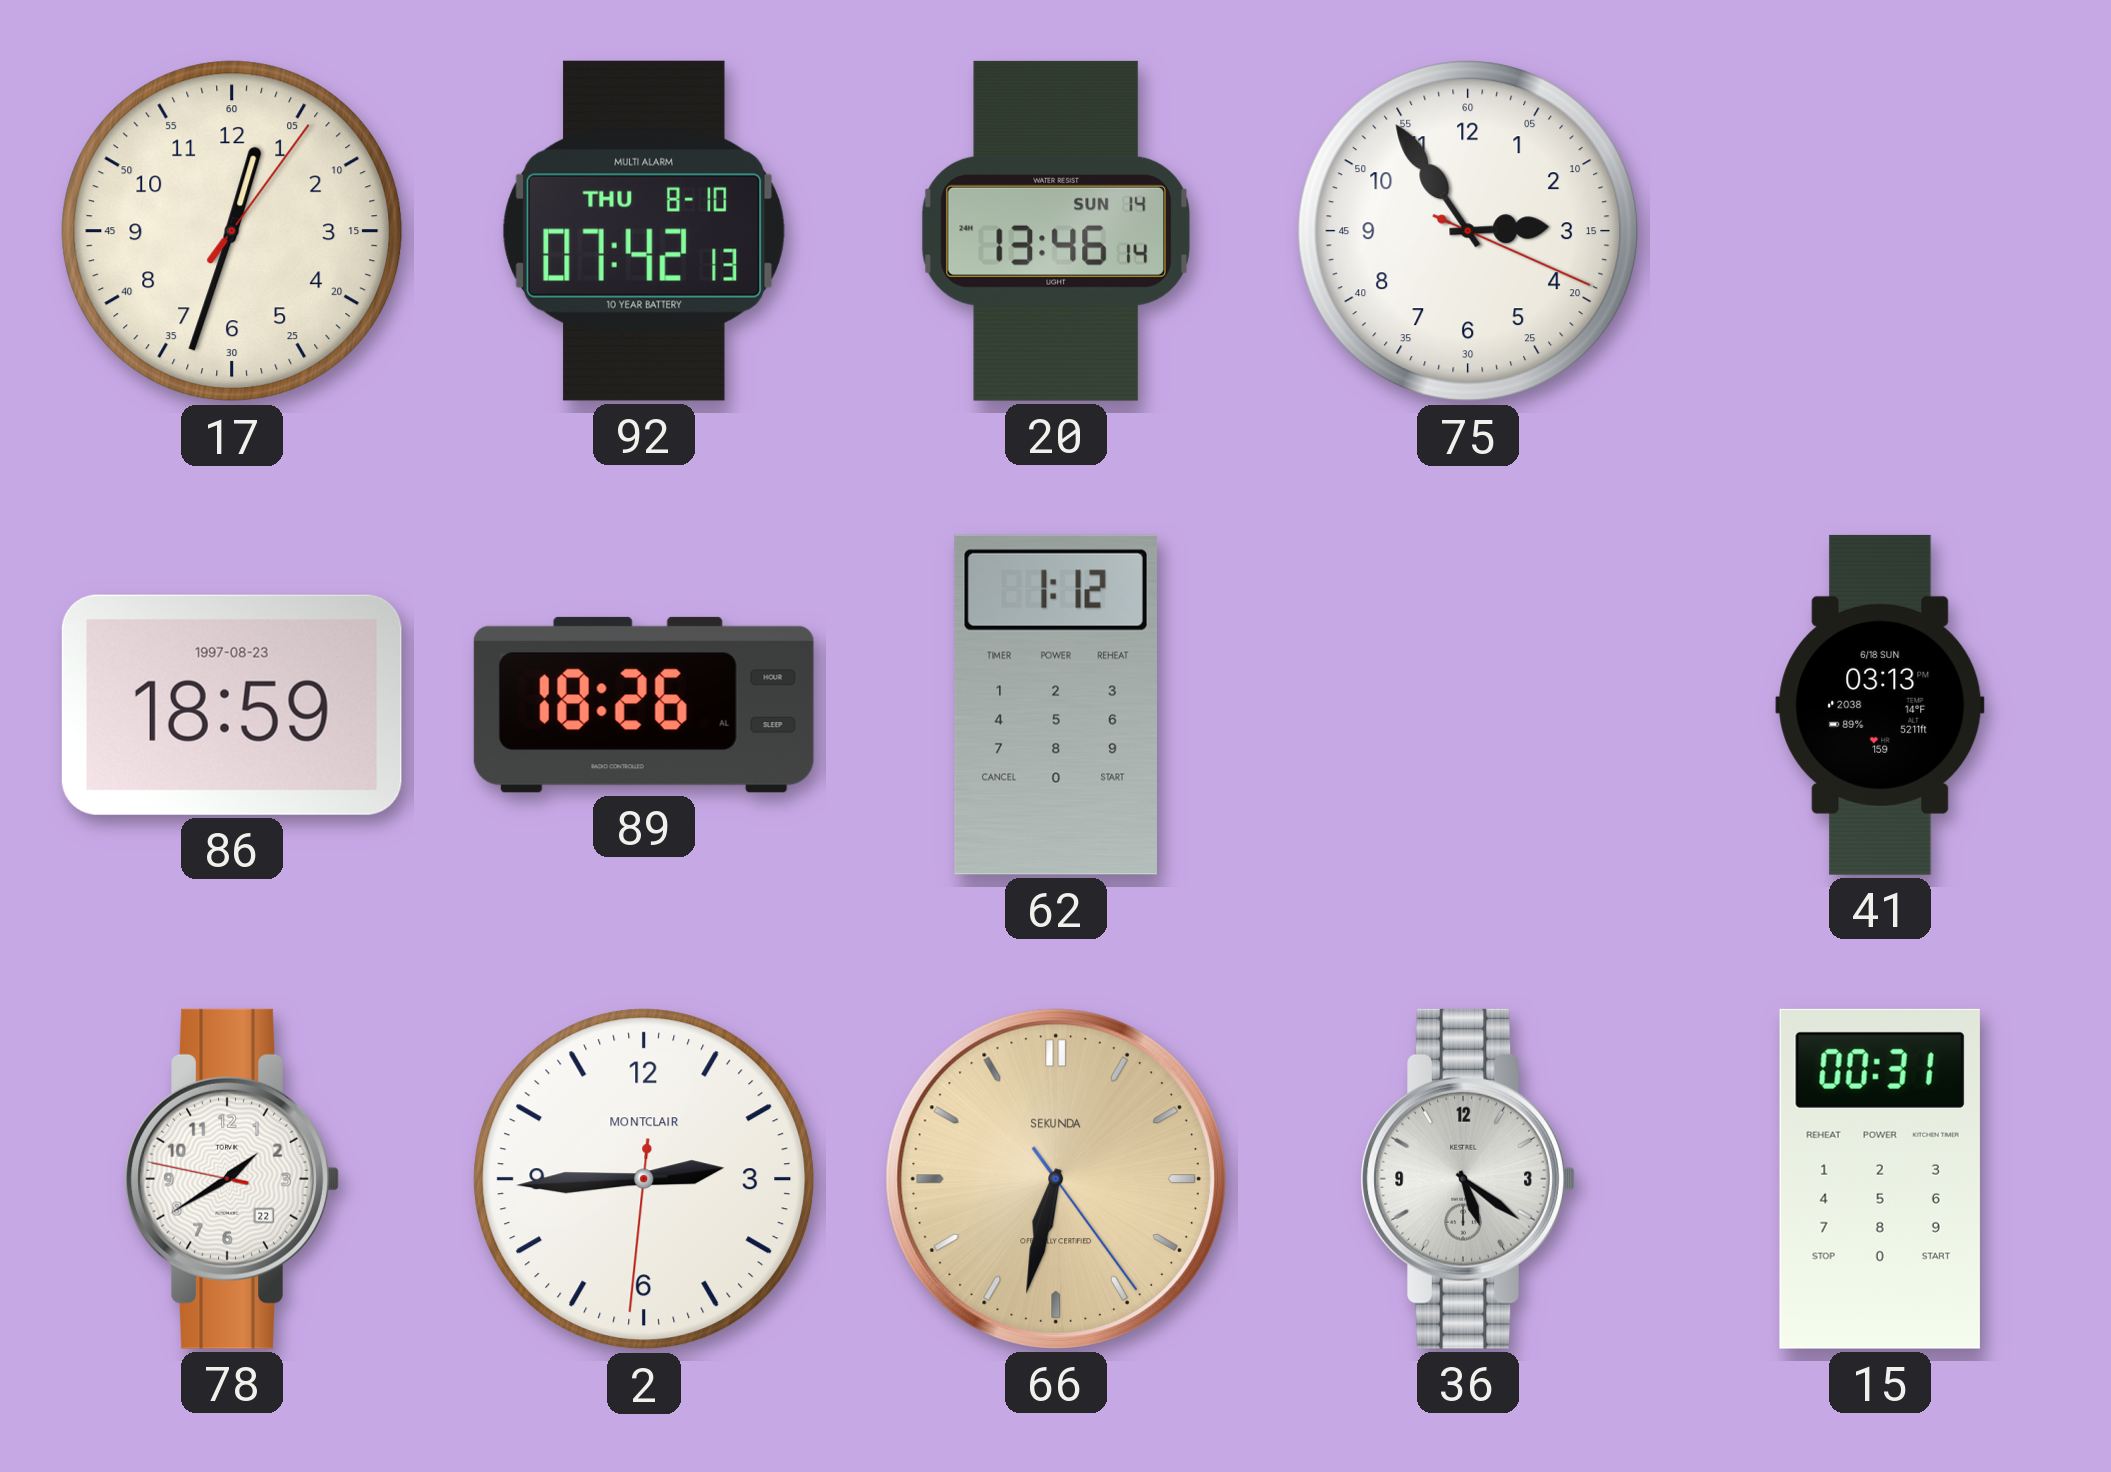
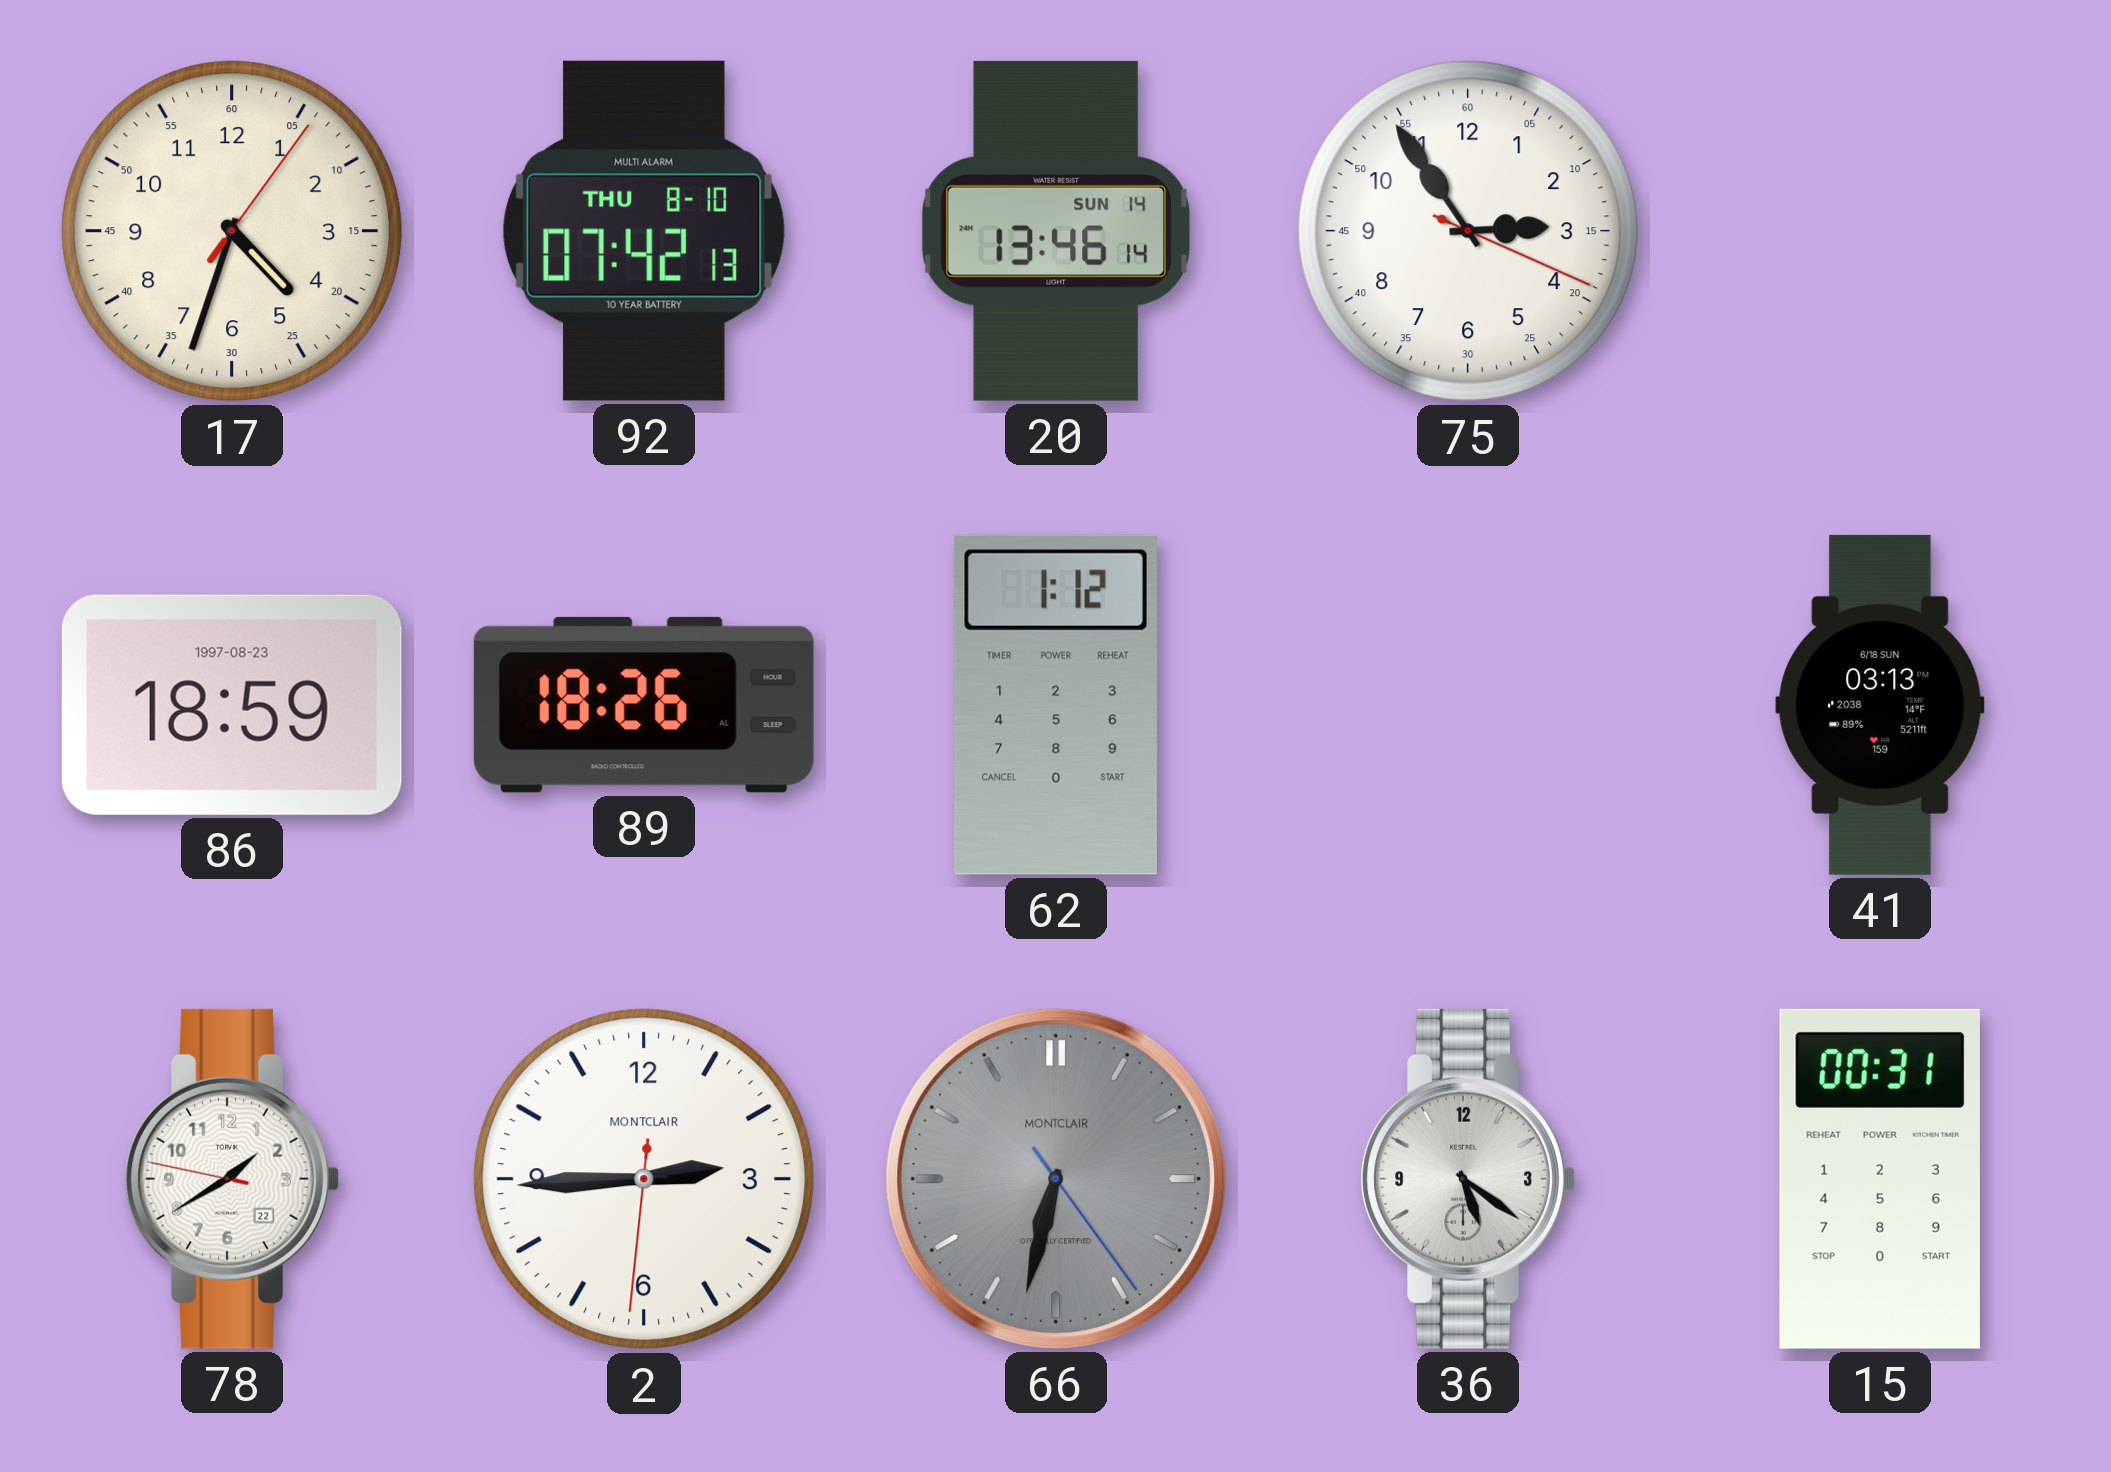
17: 12:33 -> 4:33 (232, 231)
66 dial: champagne -> grey (1056, 1179)
66 brand: SEKUNDA -> MONTCLAIR (1056, 1179)
